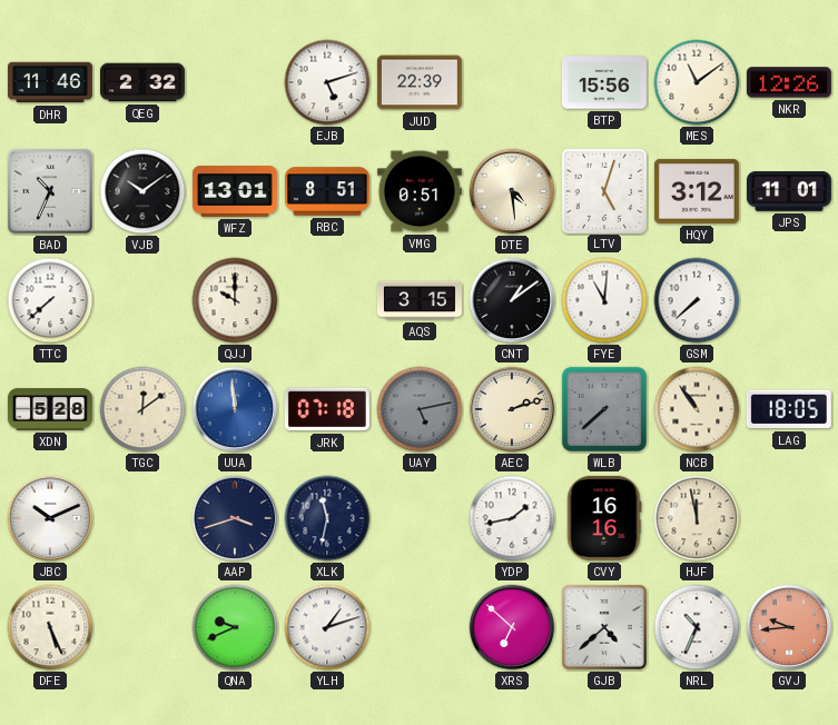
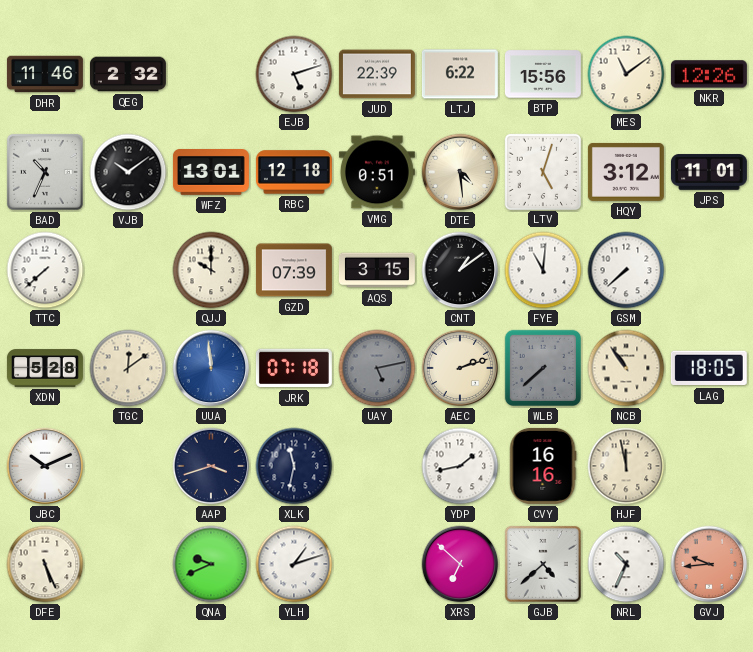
LTJ: none -> 6:22 (460, 74)
RBC: 8:51 -> 12:18 (294, 172)
GZD: none -> 07:39 (294, 270)
